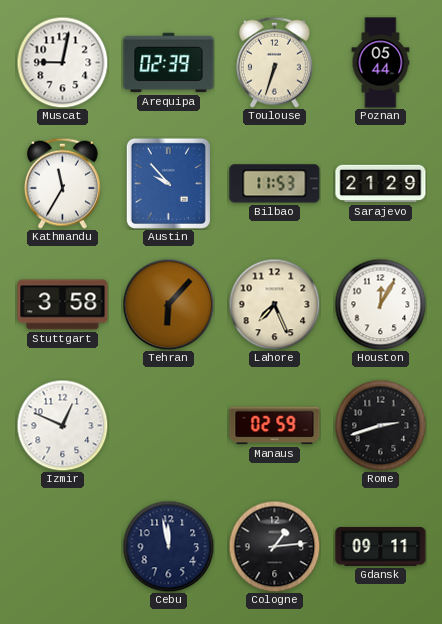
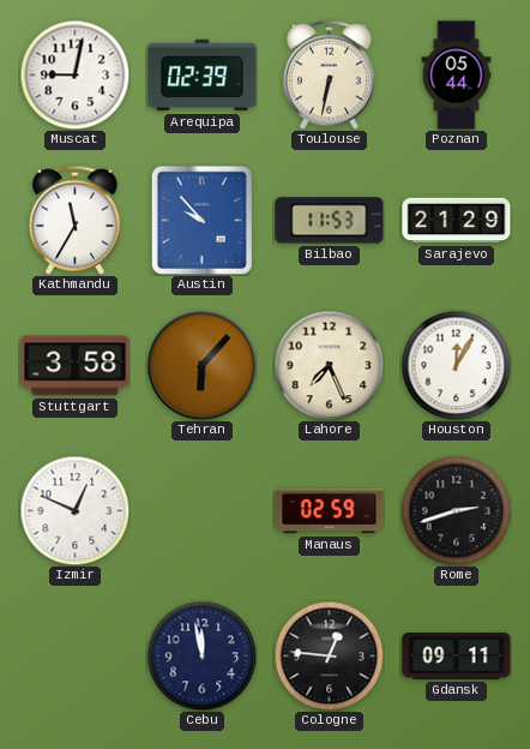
Toulouse: 6:33 -> 6:32 (329, 74)
Cologne: 1:14 -> 12:46 (329, 655)
